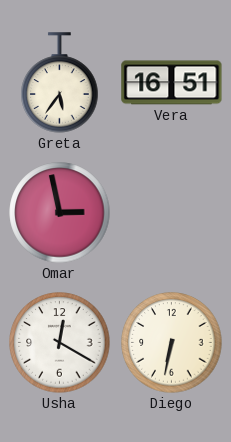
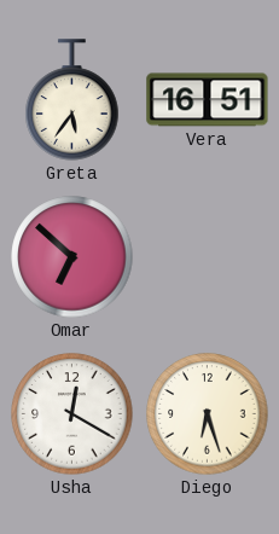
Omar: 2:58 -> 6:52 (72, 257)
Diego: 6:32 -> 6:27 (208, 414)
